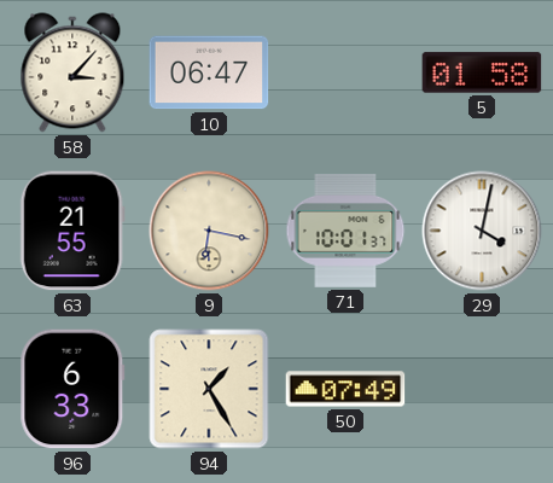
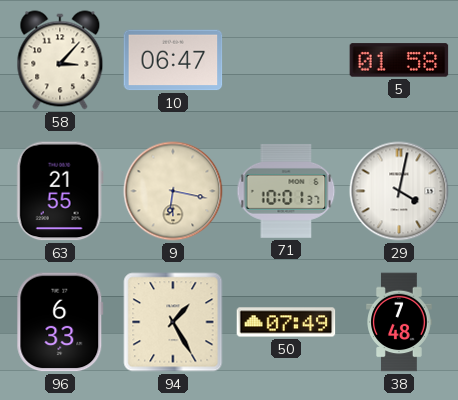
38: none -> 7:48 (399, 322)
